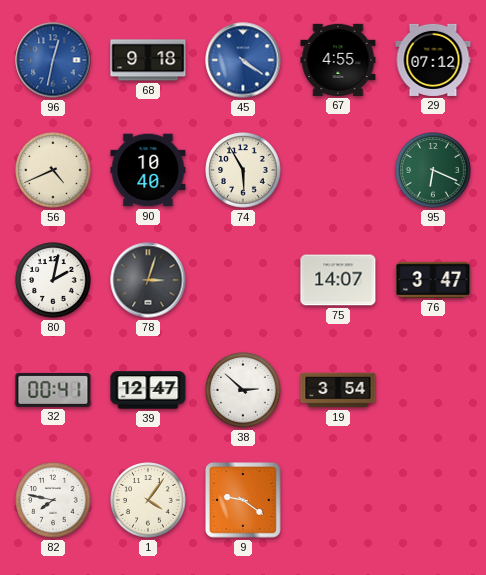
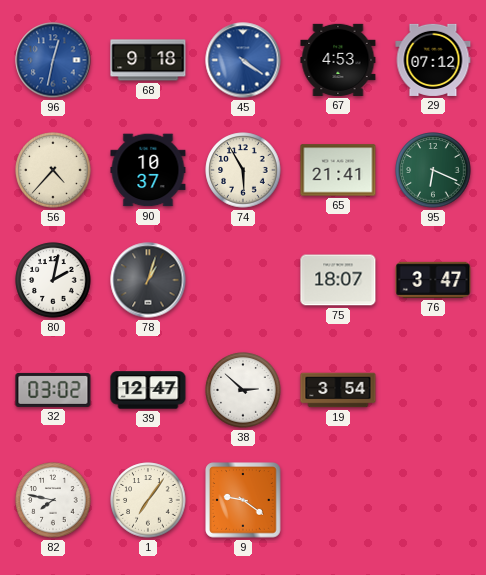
67: 4:55 -> 4:53 (338, 60)
56: 4:41 -> 4:37 (53, 170)
90: 10:40 -> 10:37 (148, 170)
65: none -> 21:41 (338, 170)
78: 3:03 -> 1:03 (148, 280)
75: 14:07 -> 18:07 (338, 280)
32: 00:41 -> 03:02 (53, 390)
1: 4:06 -> 7:06 (148, 500)
